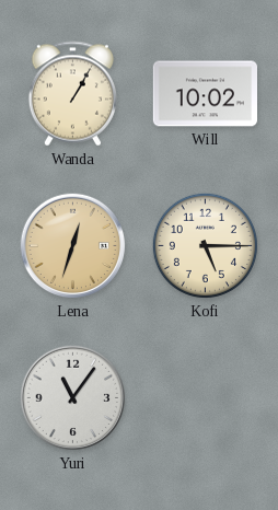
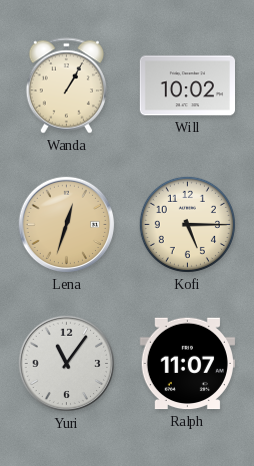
Ralph: none -> 11:07 (187, 364)
